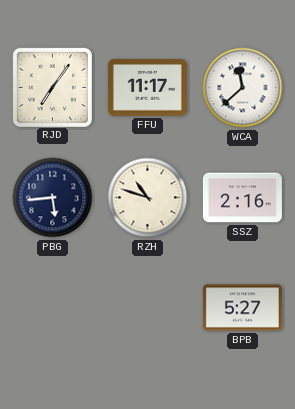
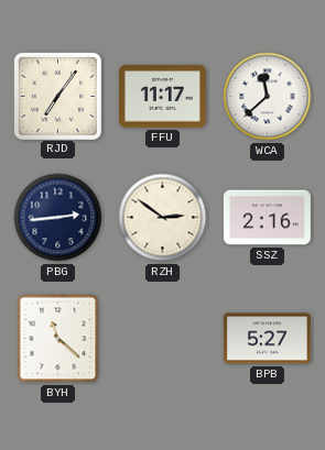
PBG: 5:44 -> 2:44 (58, 218)
RZH: 10:48 -> 2:51 (163, 218)
BYH: none -> 11:22 (58, 339)
